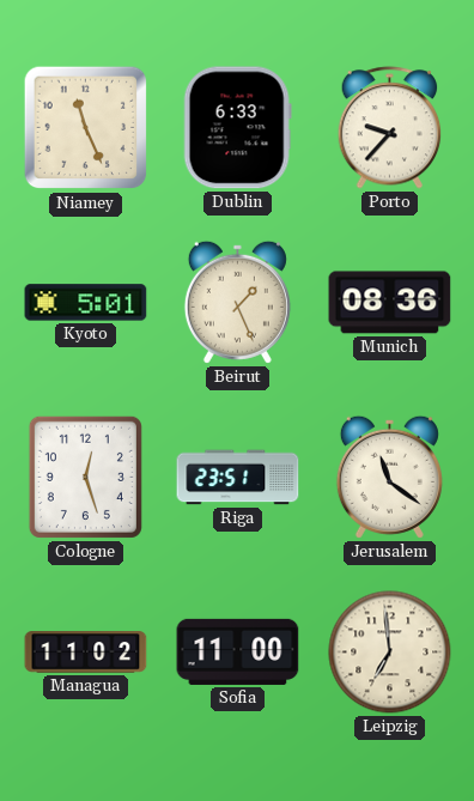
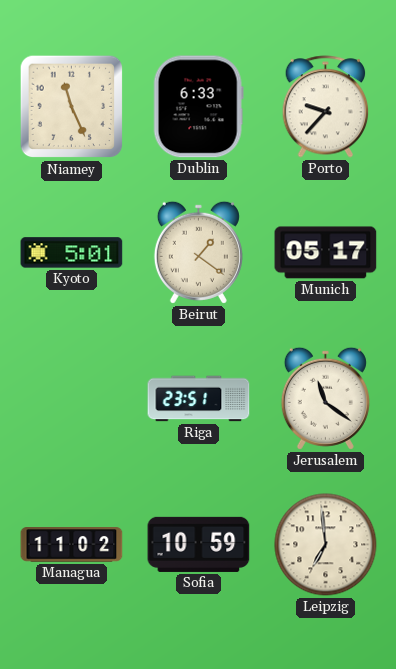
Beirut: 1:26 -> 1:21 (198, 252)
Munich: 08:36 -> 05:17 (326, 253)
Cologne: 12:27 -> none (85, 477)
Sofia: 11:00 -> 10:59 (199, 544)
